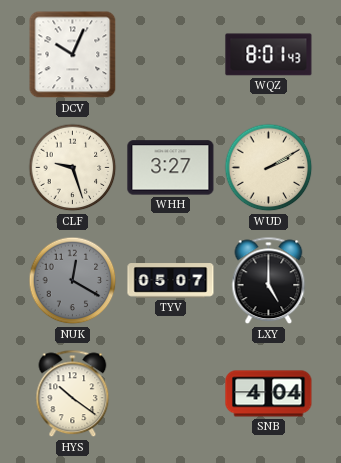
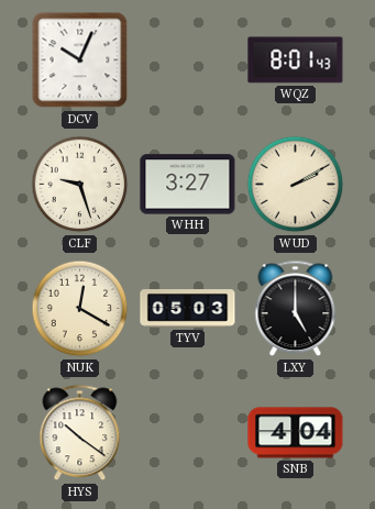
NUK dial: grey -> cream (80, 309)
TYV: 05:07 -> 05:03 (188, 309)
